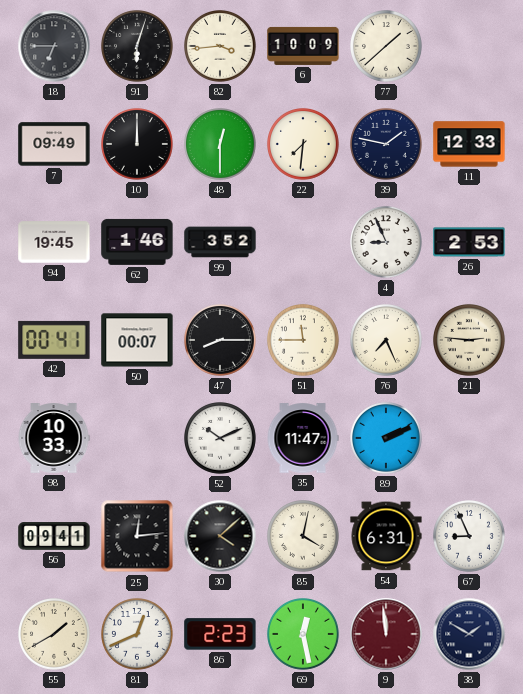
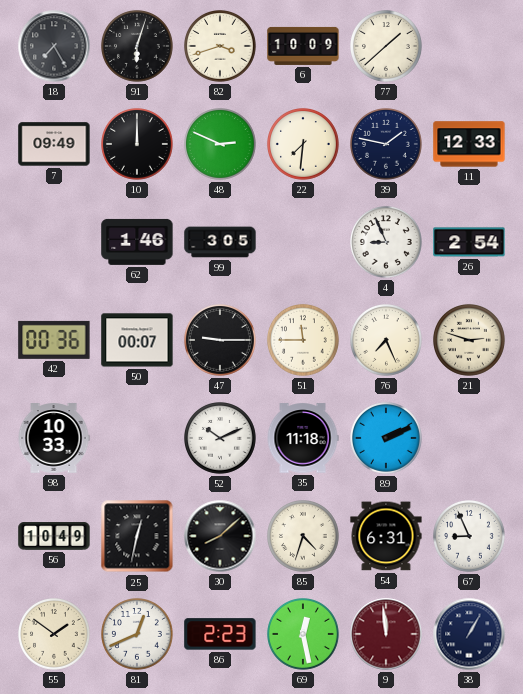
18: 6:45 -> 7:25 (54, 46)
82: 3:44 -> 3:42 (221, 47)
48: 12:30 -> 2:49 (221, 145)
94: 19:45 -> none (54, 242)
99: 3:52 -> 3:05 (220, 242)
26: 2:53 -> 2:54 (469, 242)
42: 00:41 -> 00:36 (54, 340)
47: 8:15 -> 9:15 (221, 341)
21: 2:46 -> 2:48 (470, 341)
35: 11:47 -> 11:18 (303, 438)
56: 09:41 -> 10:49 (54, 536)
25: 12:14 -> 12:32 (137, 536)
30: 4:08 -> 8:08 (220, 536)
85: 4:02 -> 4:33 (304, 537)
55: 1:40 -> 1:51 (55, 635)
38: 1:50 -> 1:05 (469, 634)
